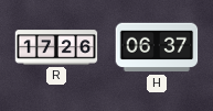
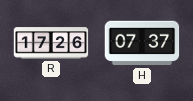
H: 06:37 -> 07:37 (142, 43)
